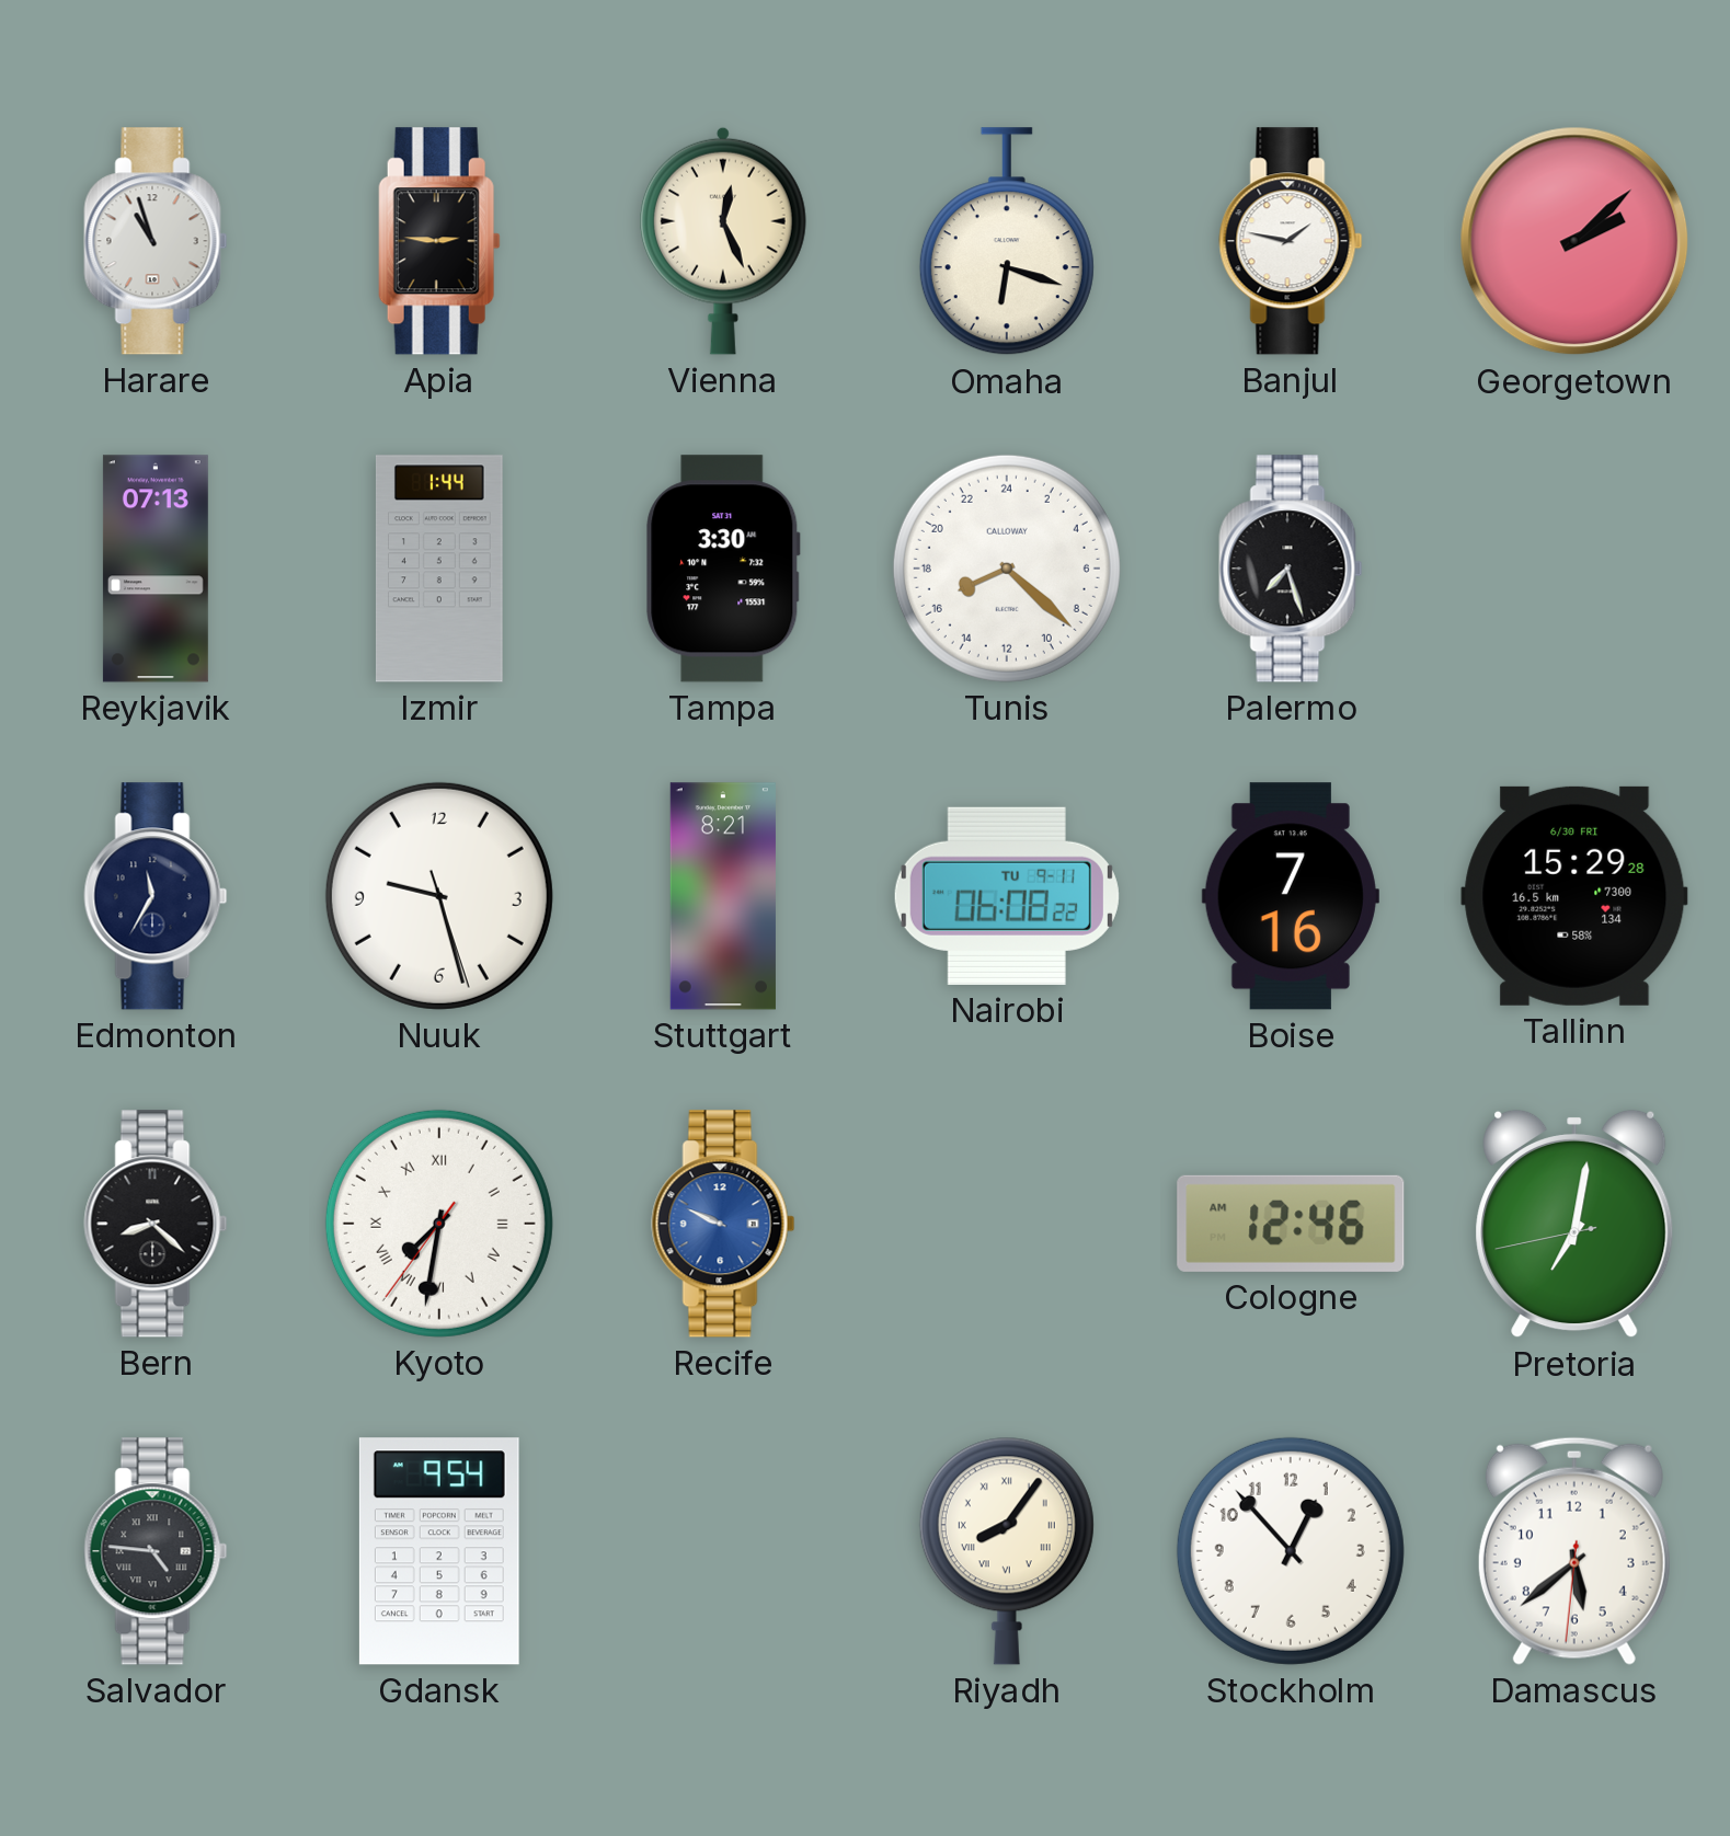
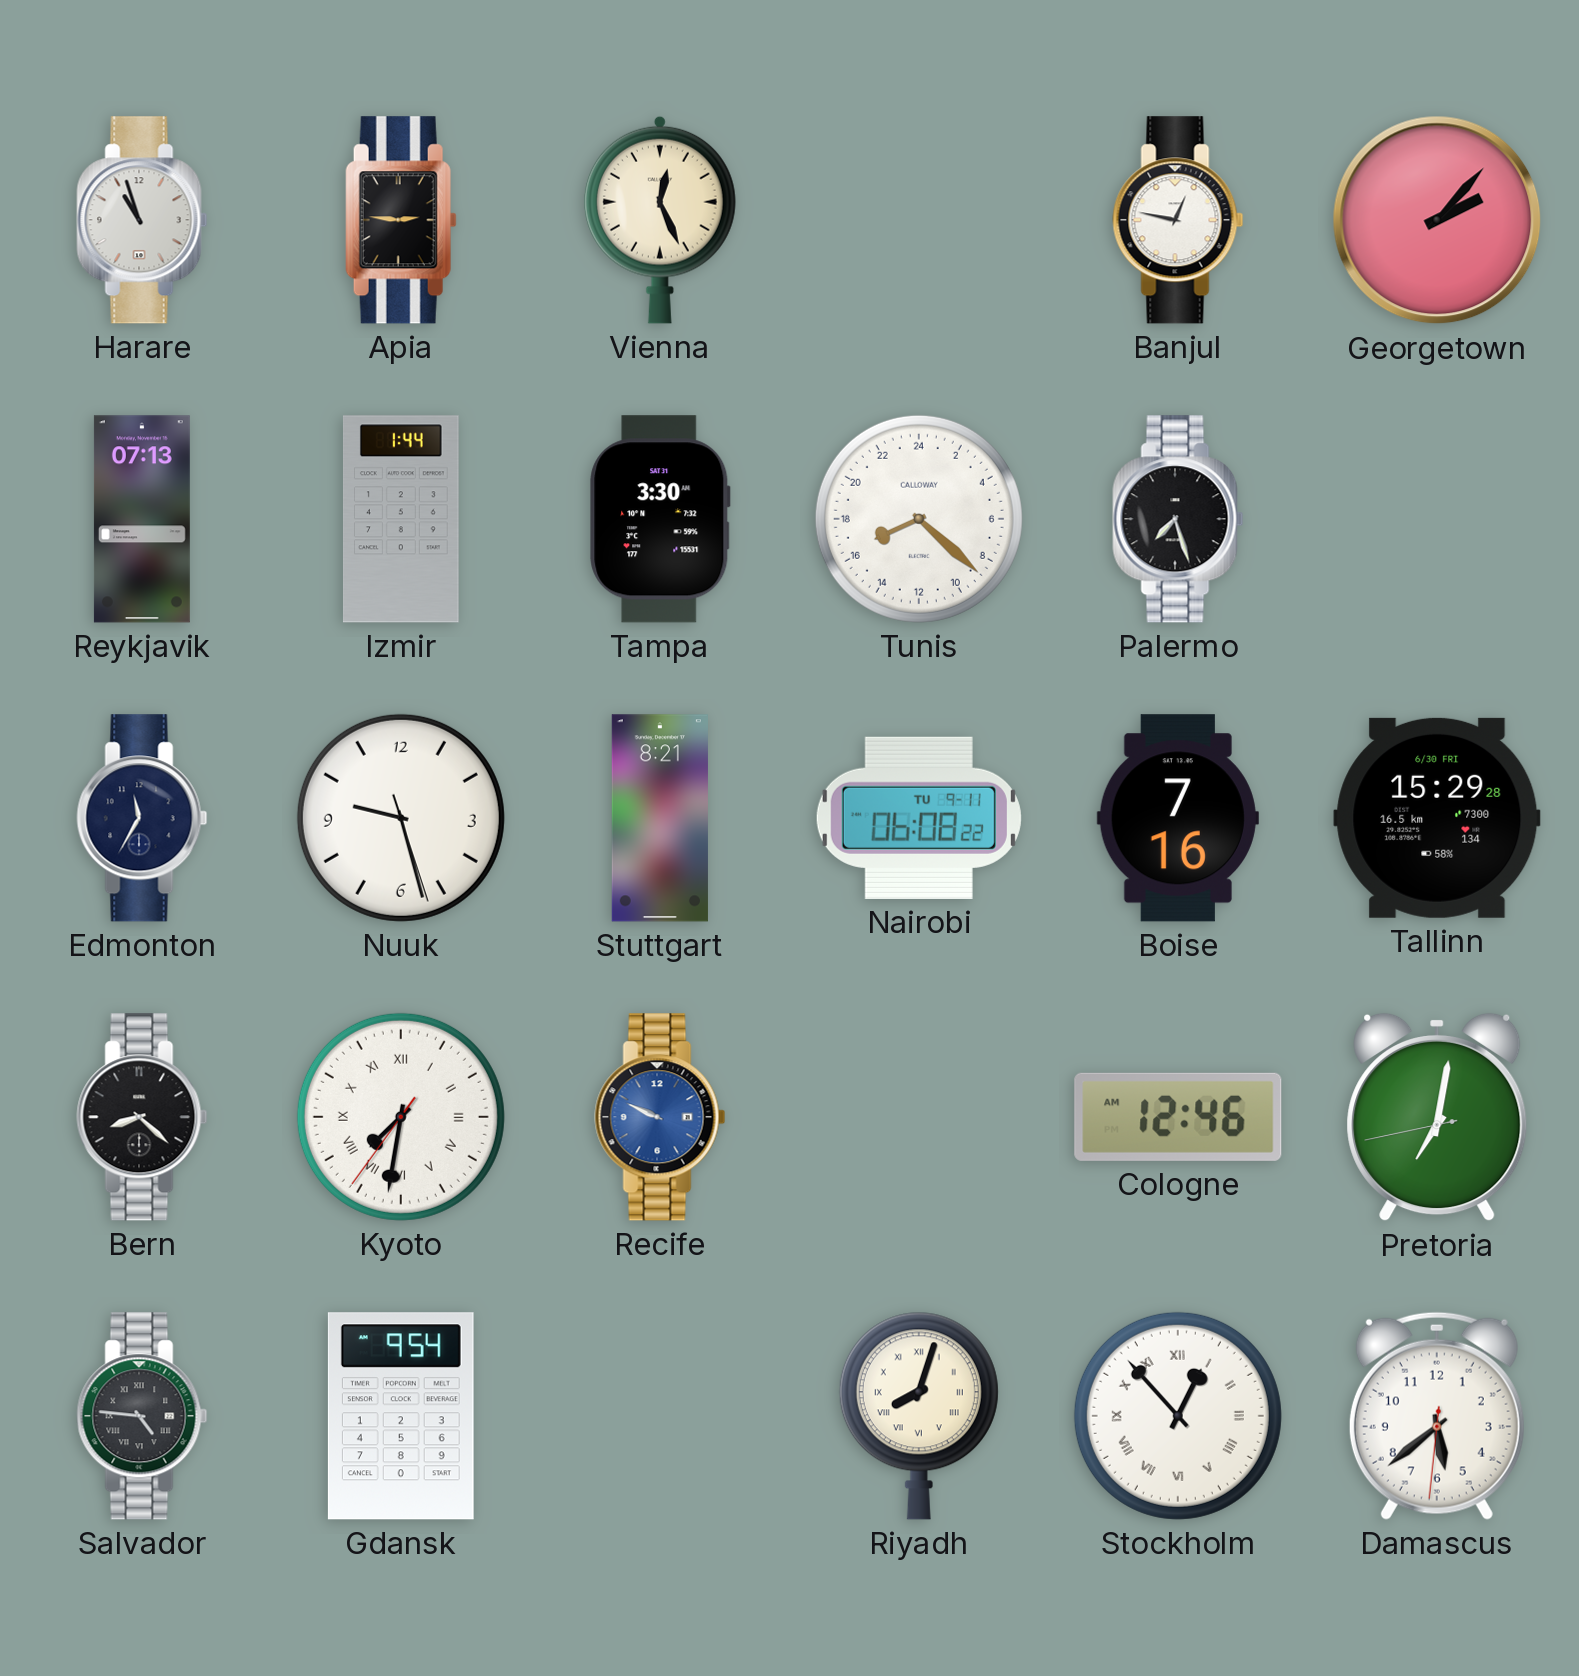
Omaha: 6:18 -> none (1007, 242)
Banjul: 1:47 -> 12:47 (1178, 220)
Georgetown: 2:08 -> 2:07 (1437, 220)
Riyadh: 8:06 -> 8:03 (919, 1416)
Stockholm numerals: Arabic -> Roman (1178, 1416)
